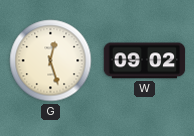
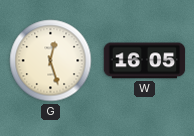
W: 09:02 -> 16:05 (145, 61)
